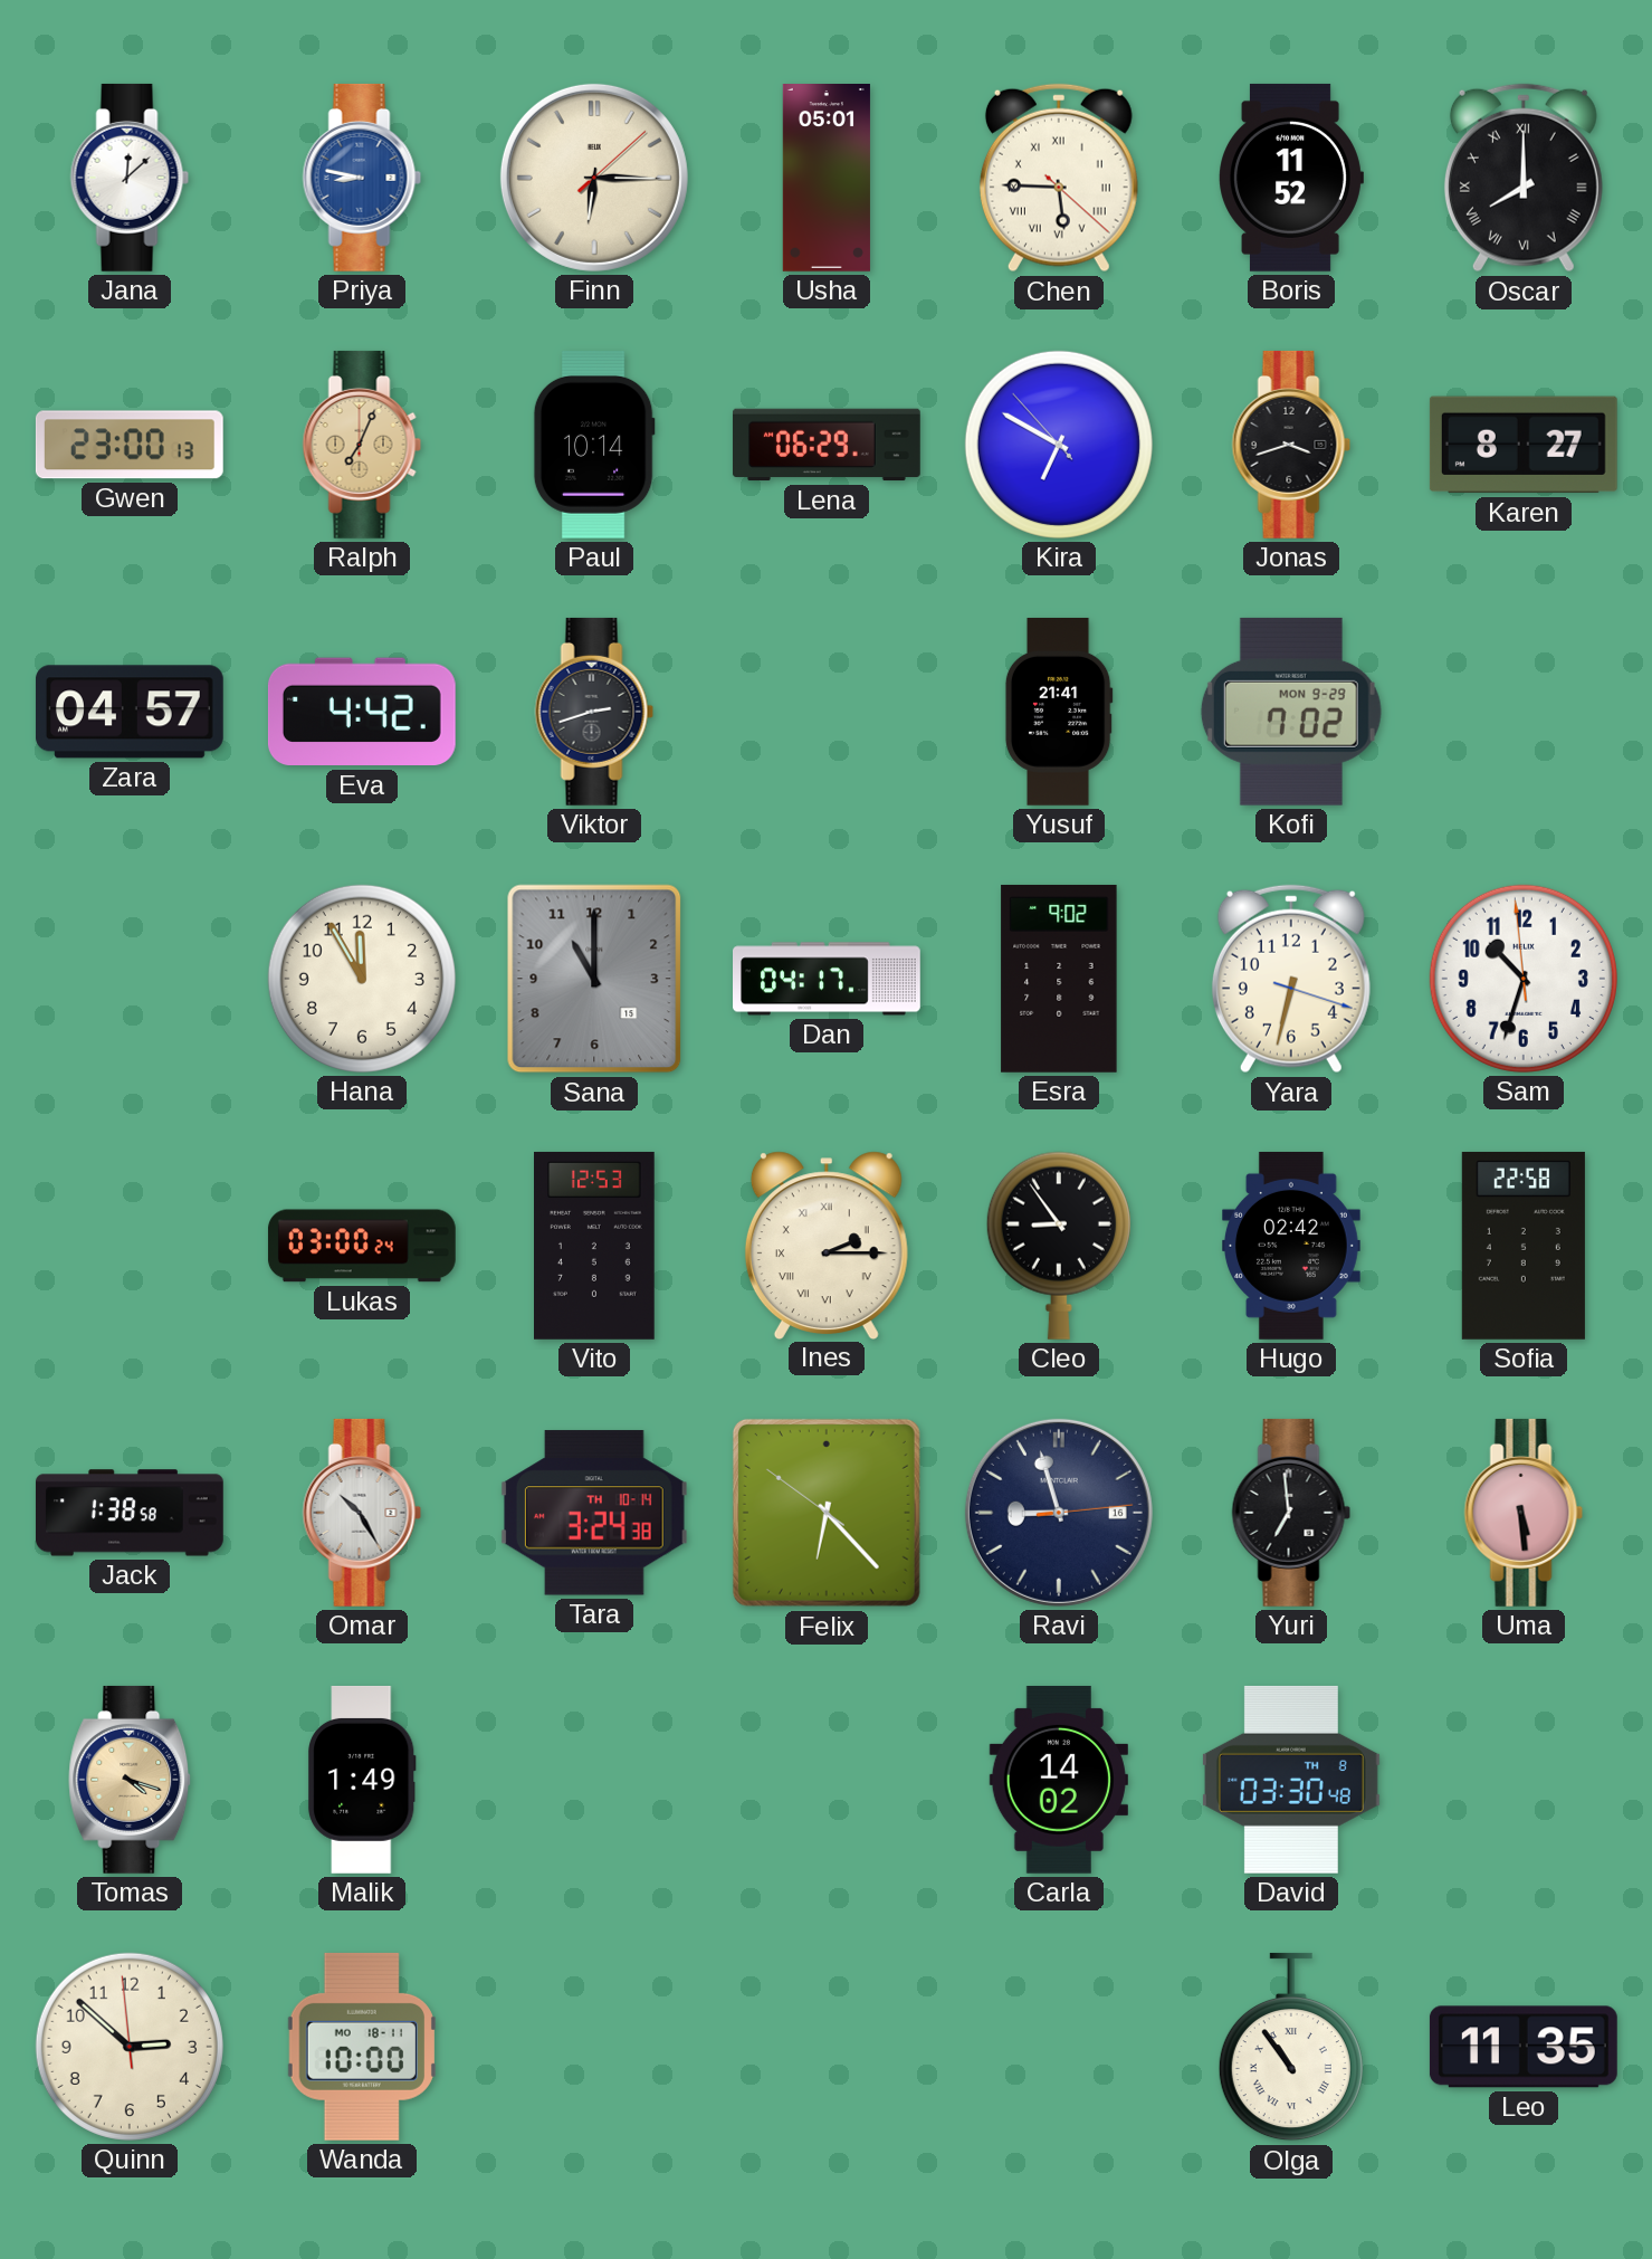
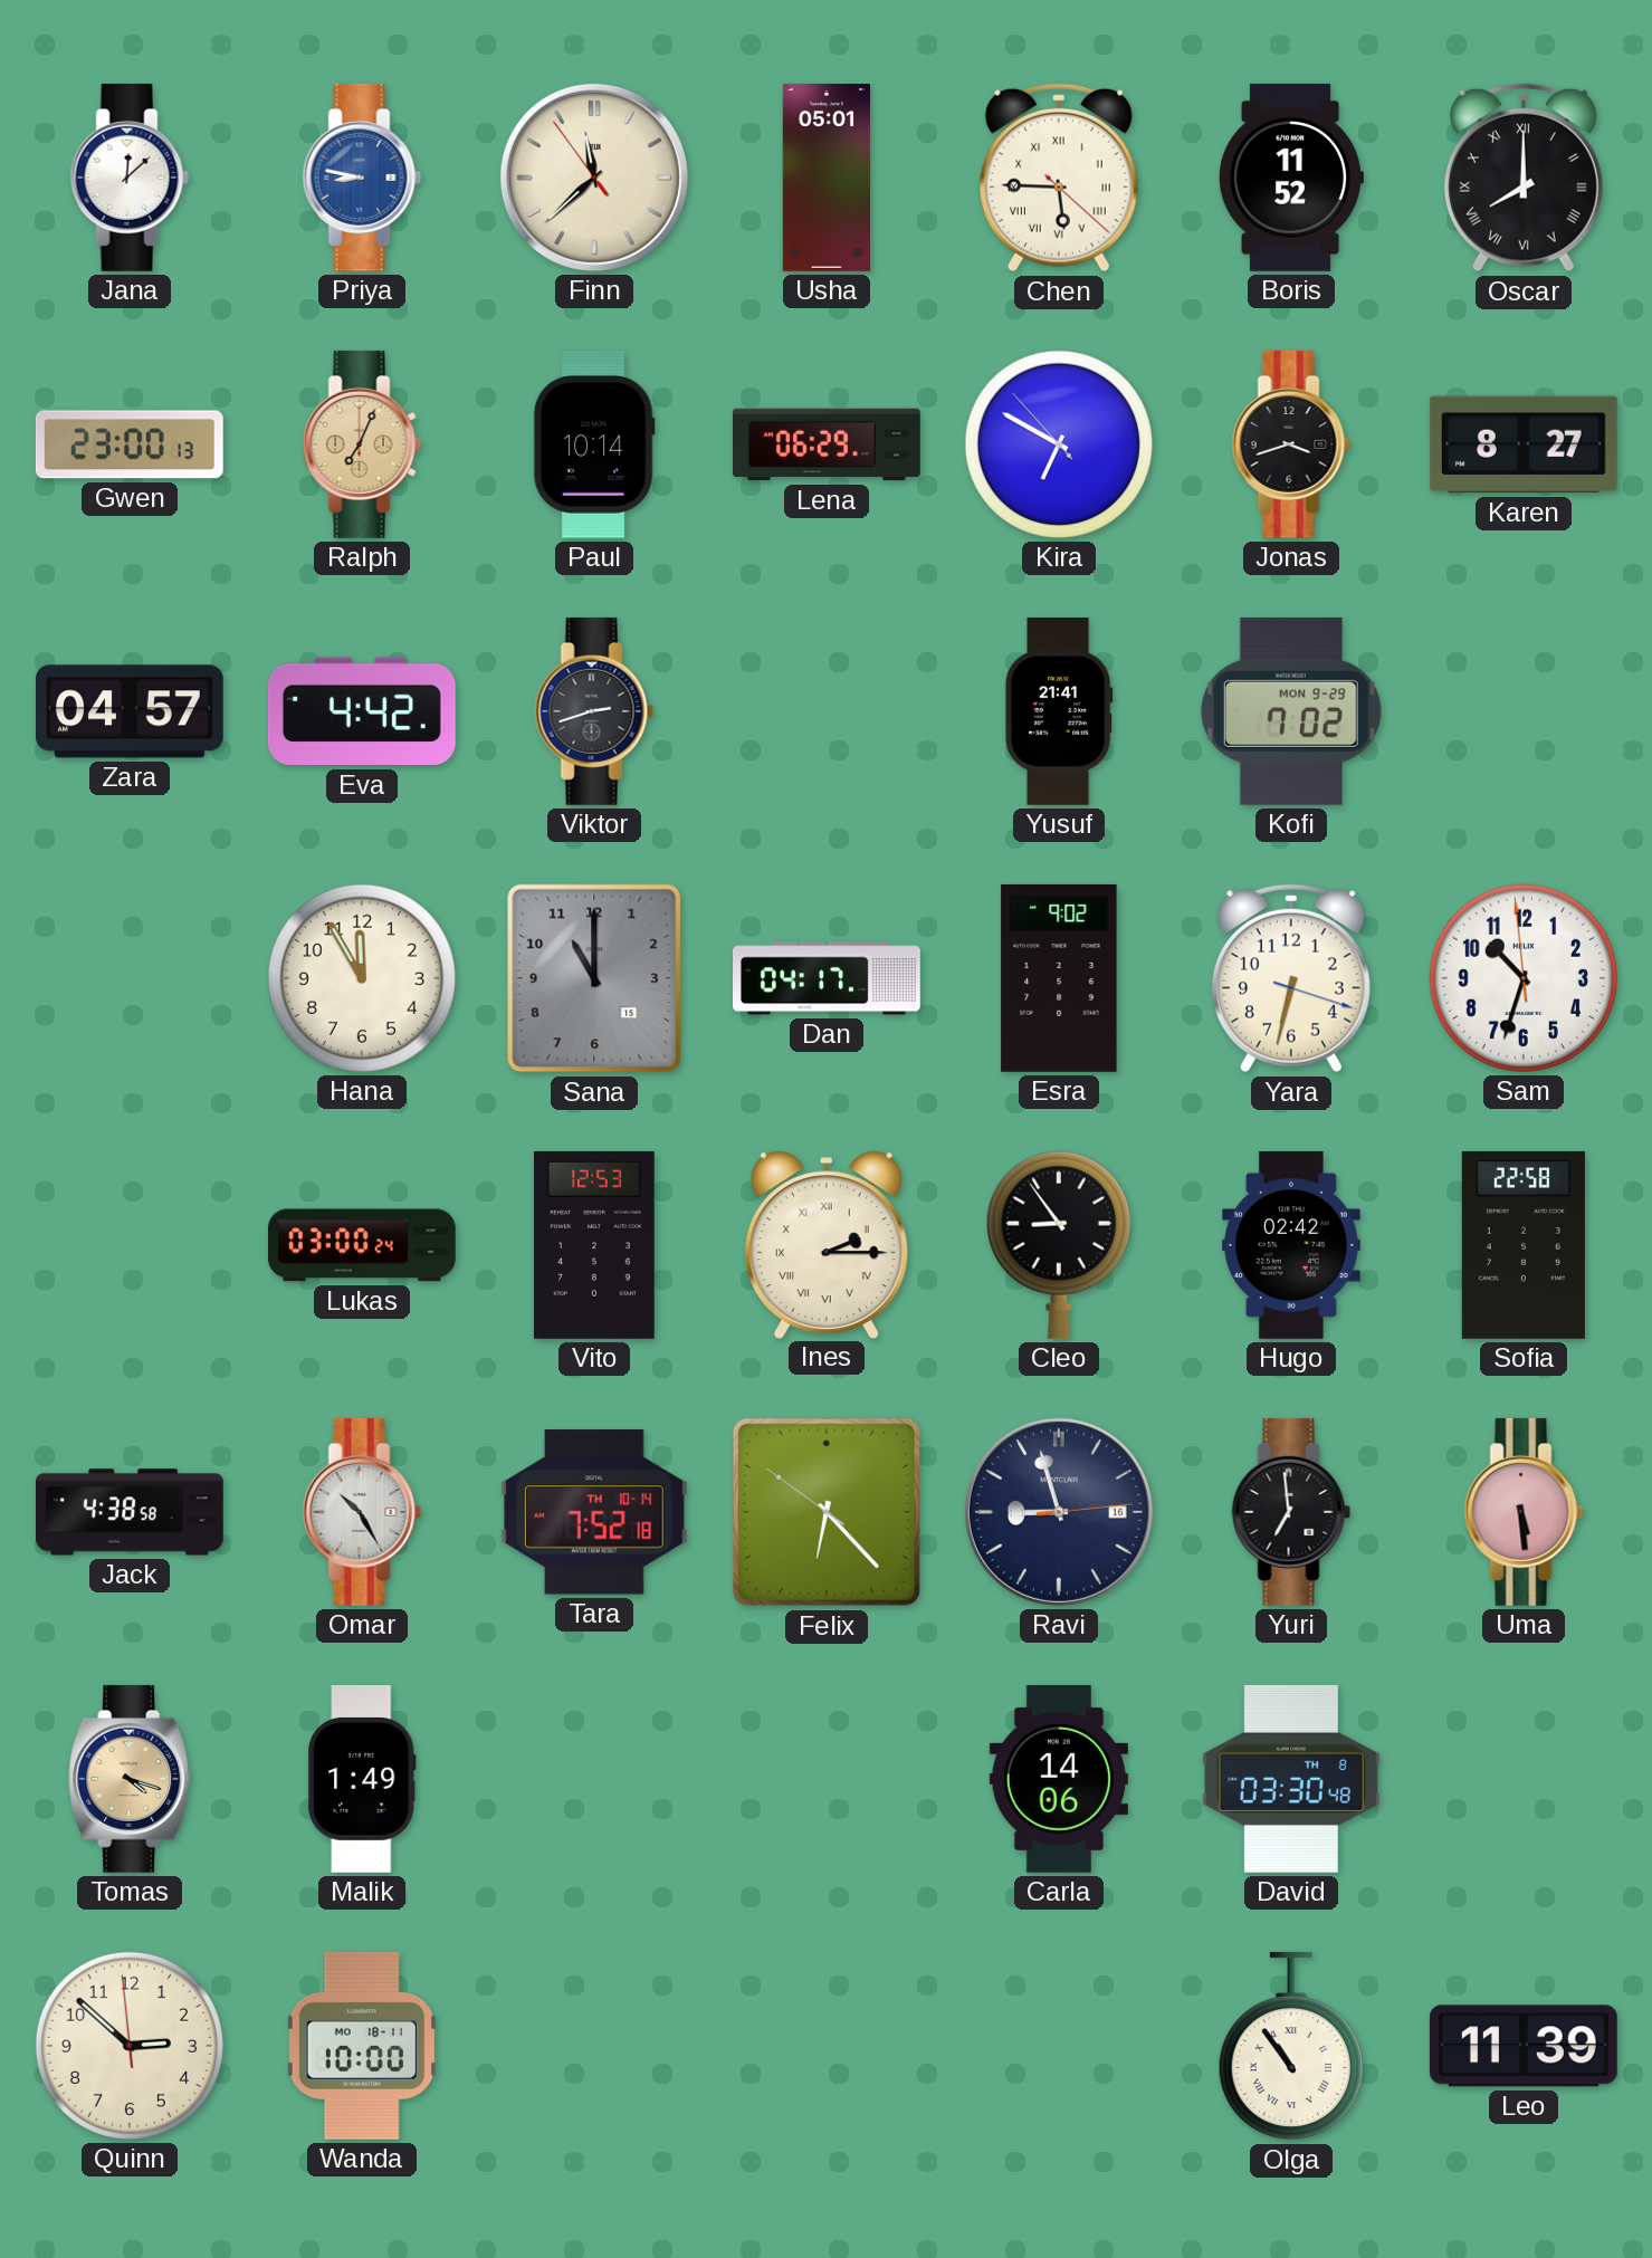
Finn: 6:15 -> 11:37 (594, 178)
Jack: 1:38 -> 4:38 (130, 1512)
Tara: 3:24 -> 7:52 (594, 1512)
Carla: 14:02 -> 14:06 (1059, 1779)
Leo: 11:35 -> 11:39 (1524, 2046)
